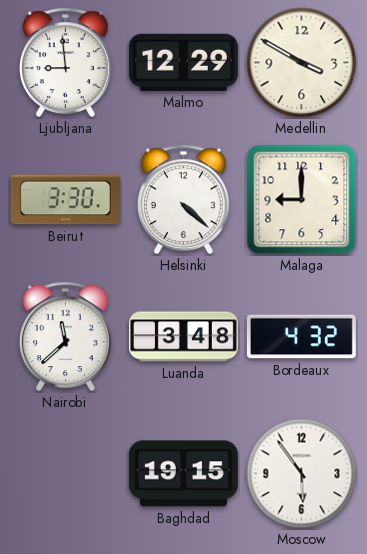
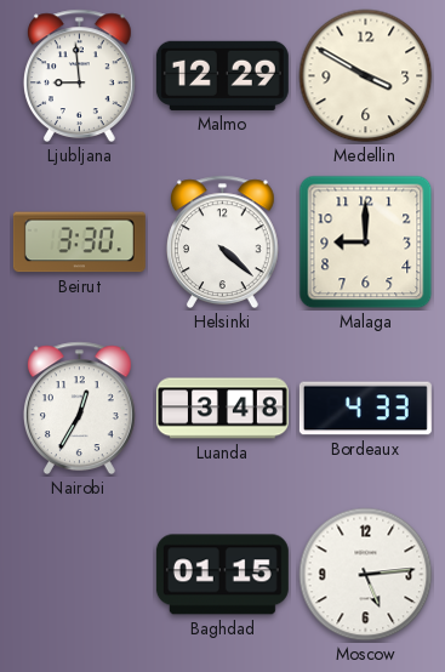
Nairobi: 11:38 -> 12:35 (79, 409)
Bordeaux: 4:32 -> 4:33 (365, 409)
Baghdad: 19:15 -> 01:15 (222, 575)
Moscow: 5:54 -> 5:14 (366, 575)
